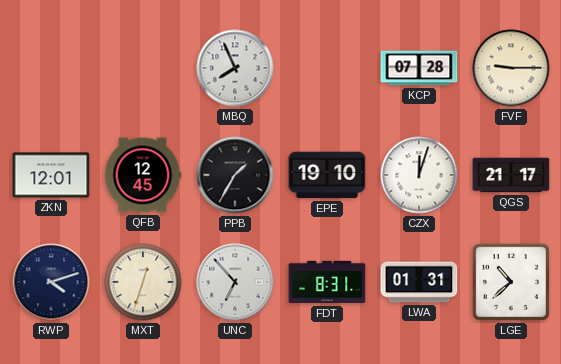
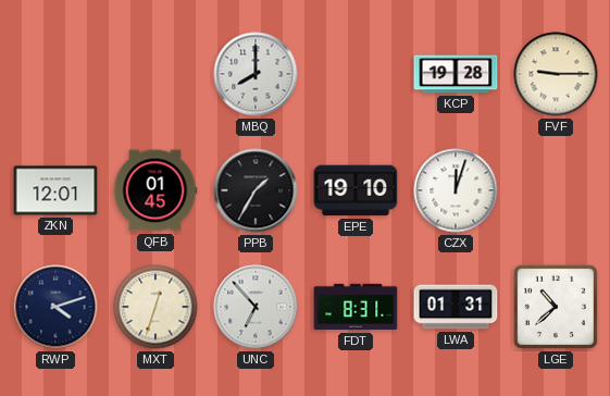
MBQ: 7:56 -> 8:00 (256, 74)
KCP: 07:28 -> 19:28 (456, 74)
QFB: 12:45 -> 01:45 (155, 190)
QGS: 21:17 -> none (511, 175)
